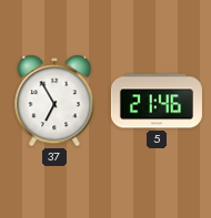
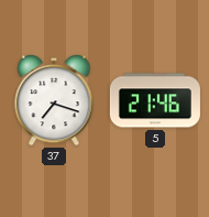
37: 6:55 -> 7:18 (54, 101)
